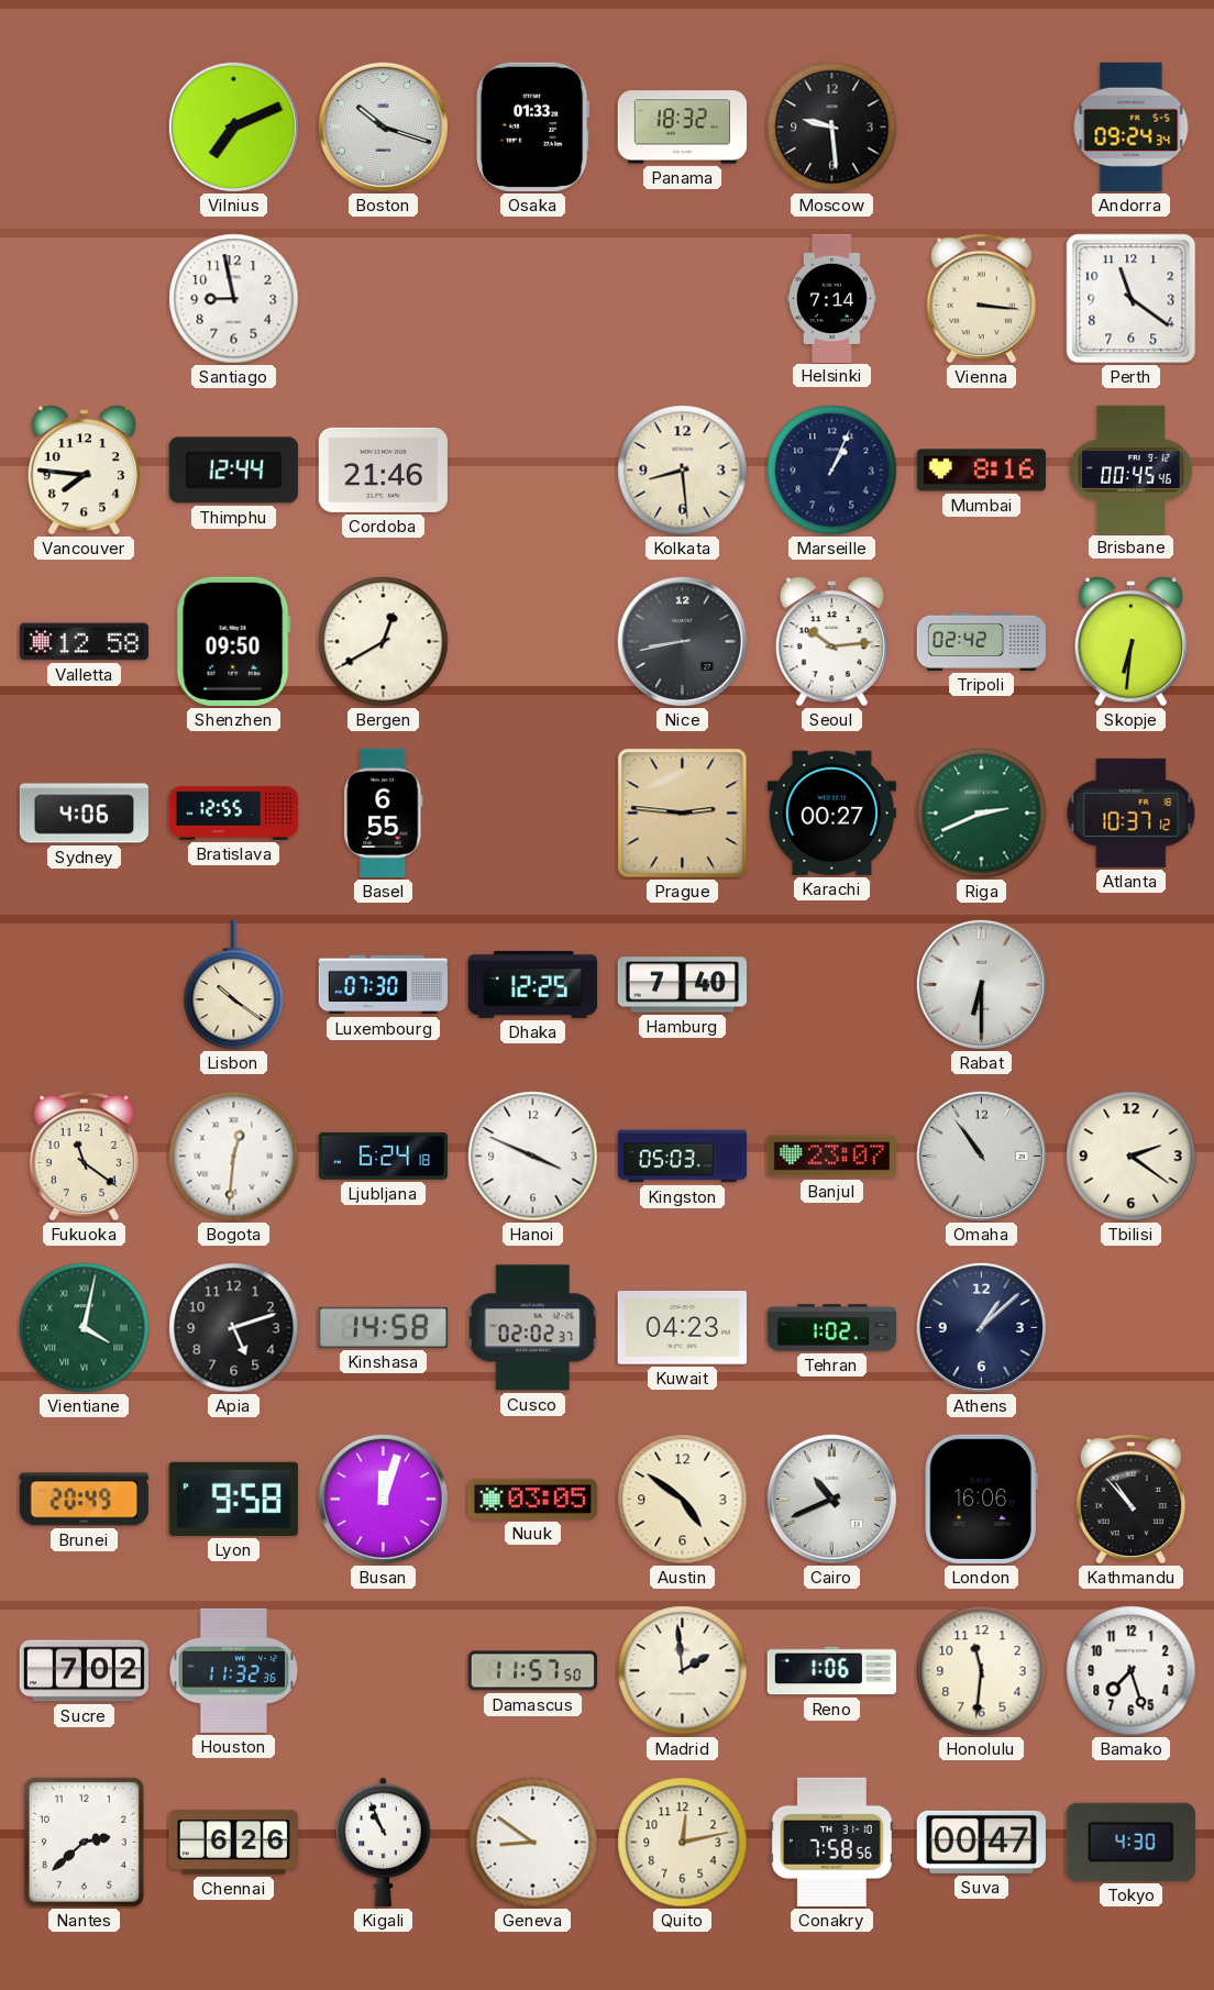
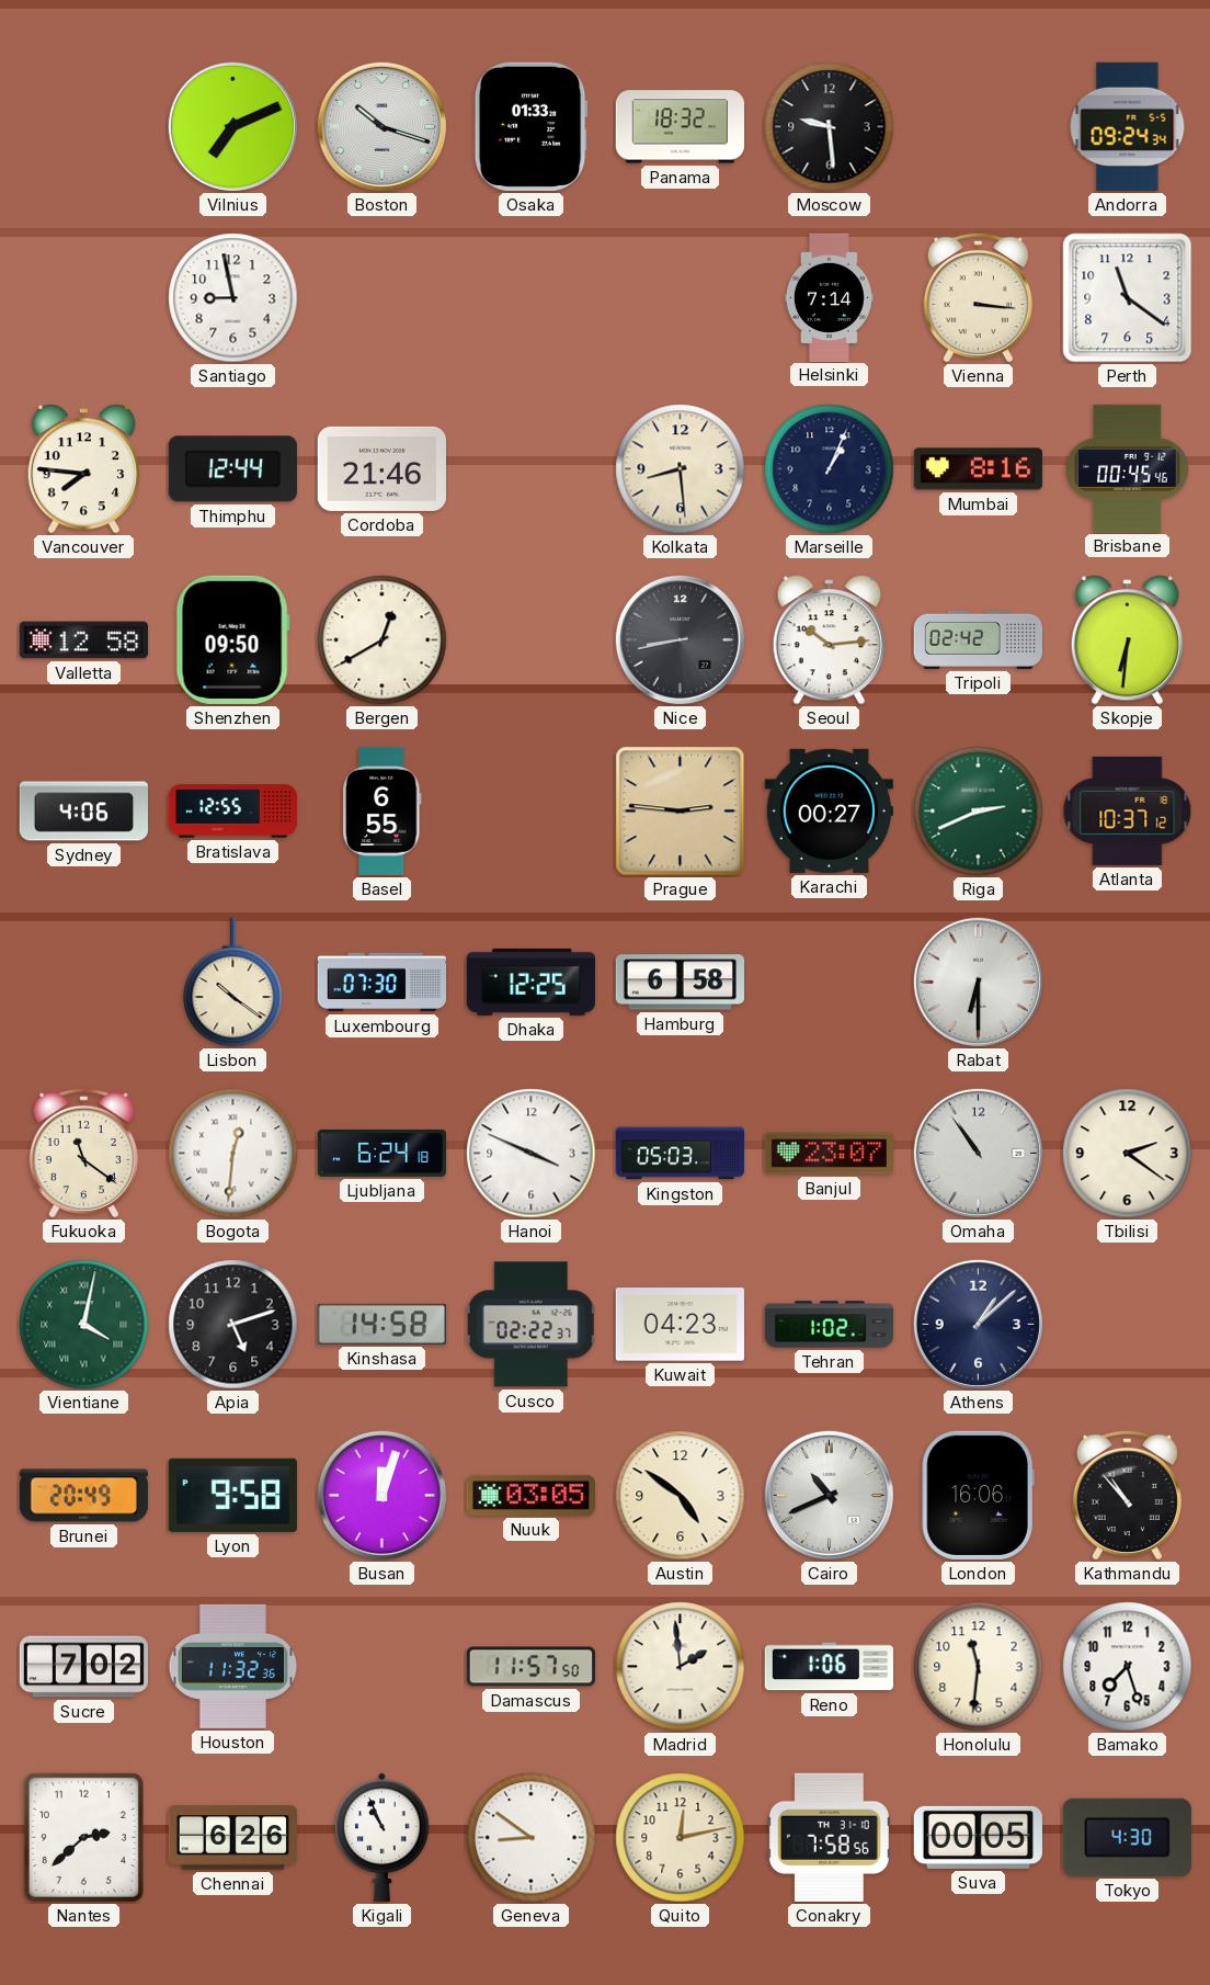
Hamburg: 7:40 -> 6:58 (680, 983)
Cusco: 02:02 -> 02:22 (532, 1325)
Suva: 00:47 -> 00:05 (978, 1837)
